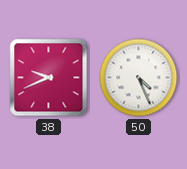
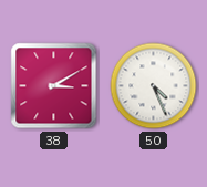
38: 9:41 -> 3:10 (54, 86)
